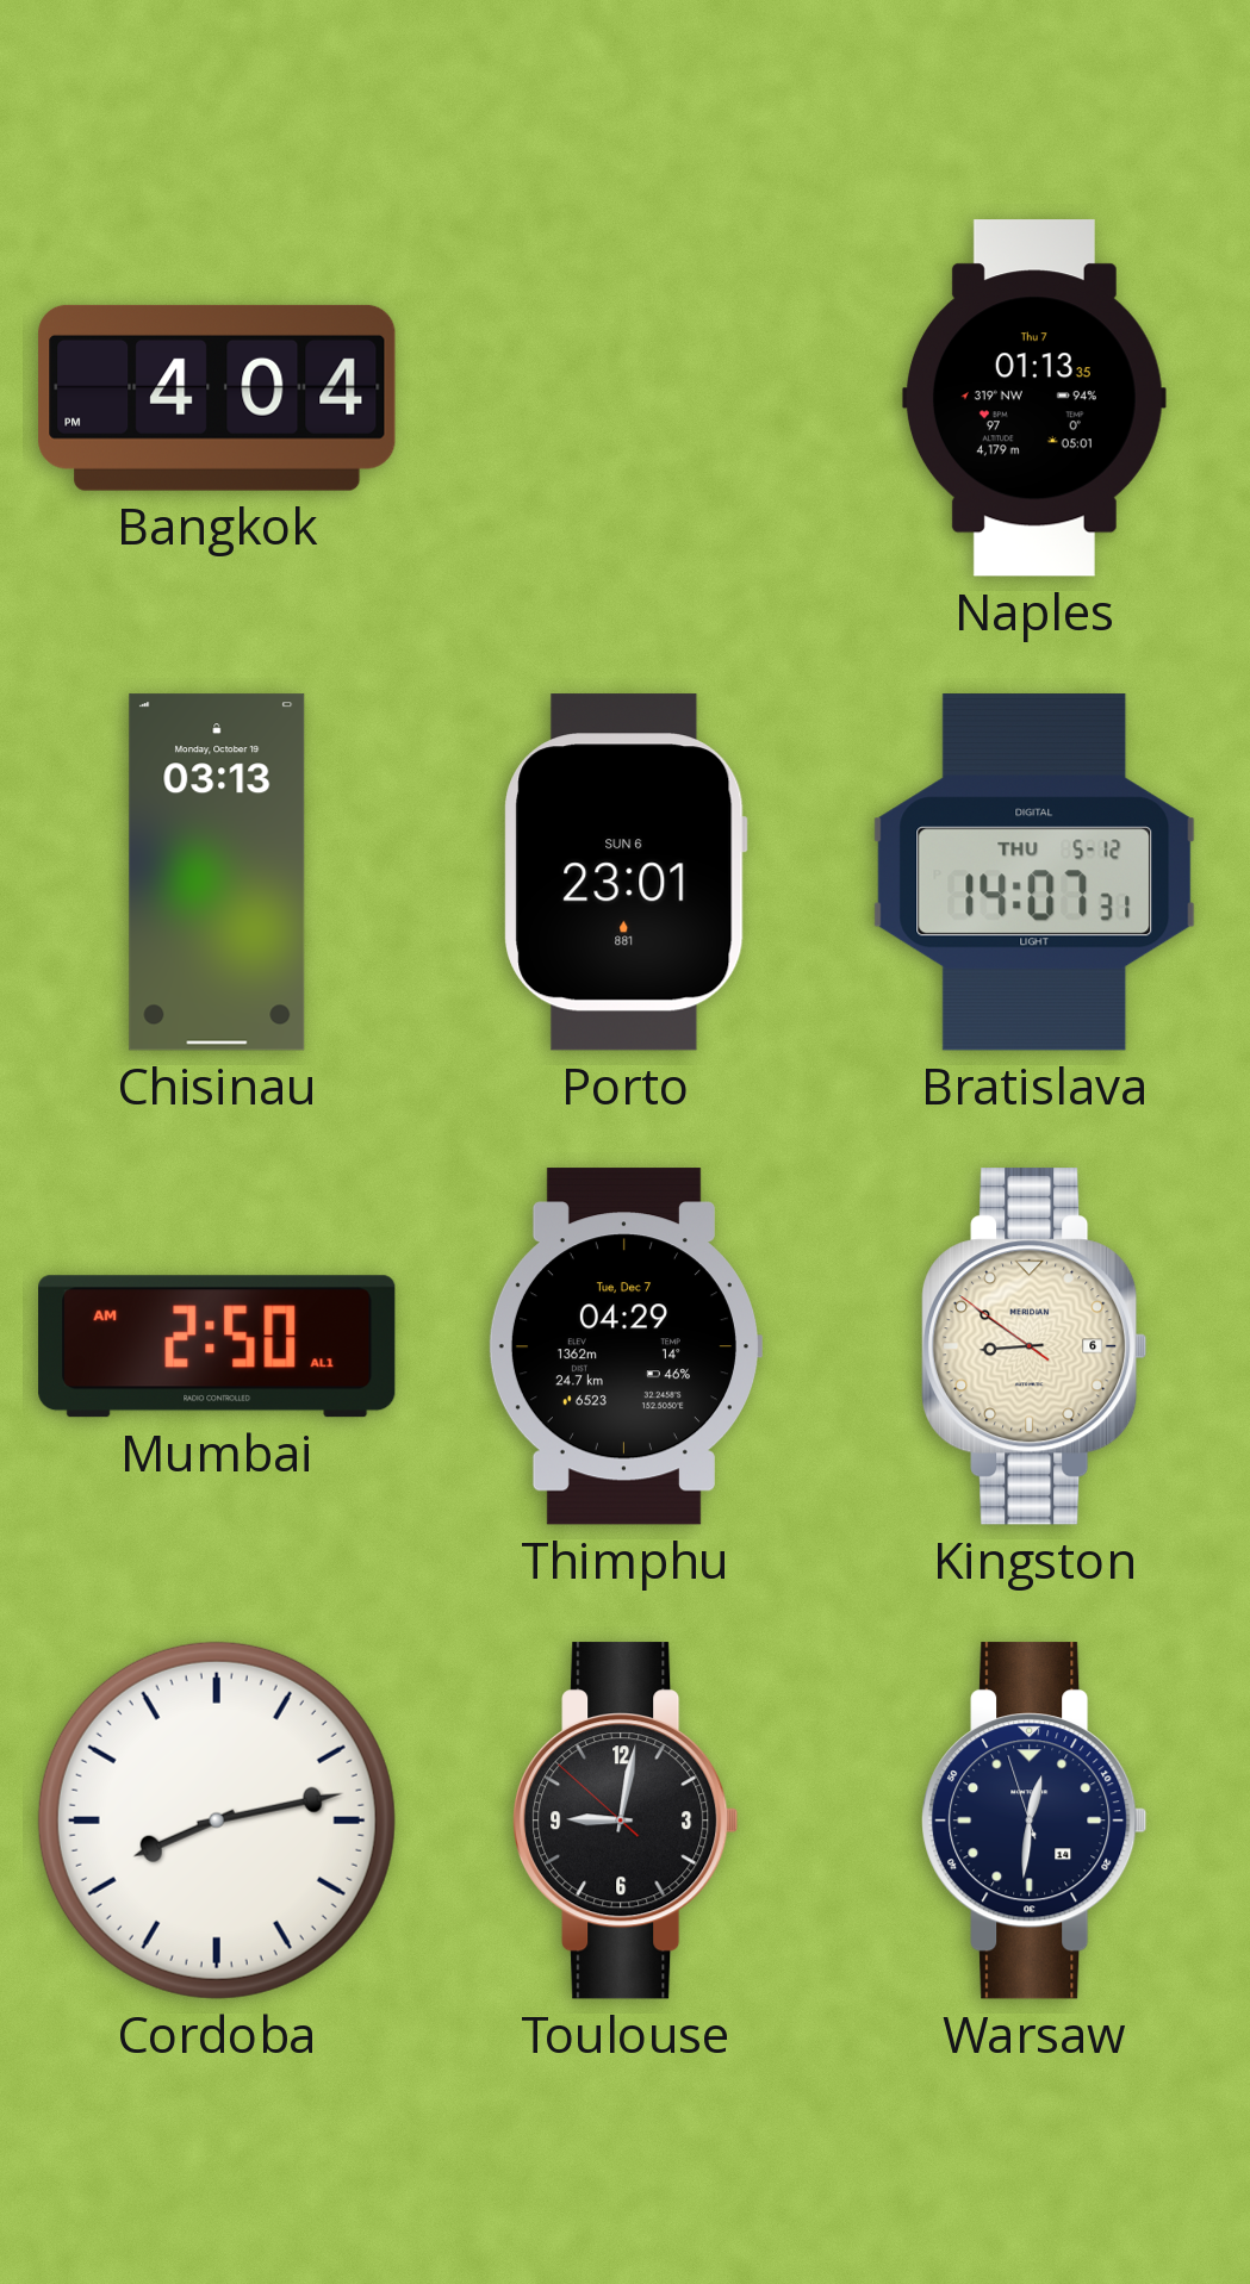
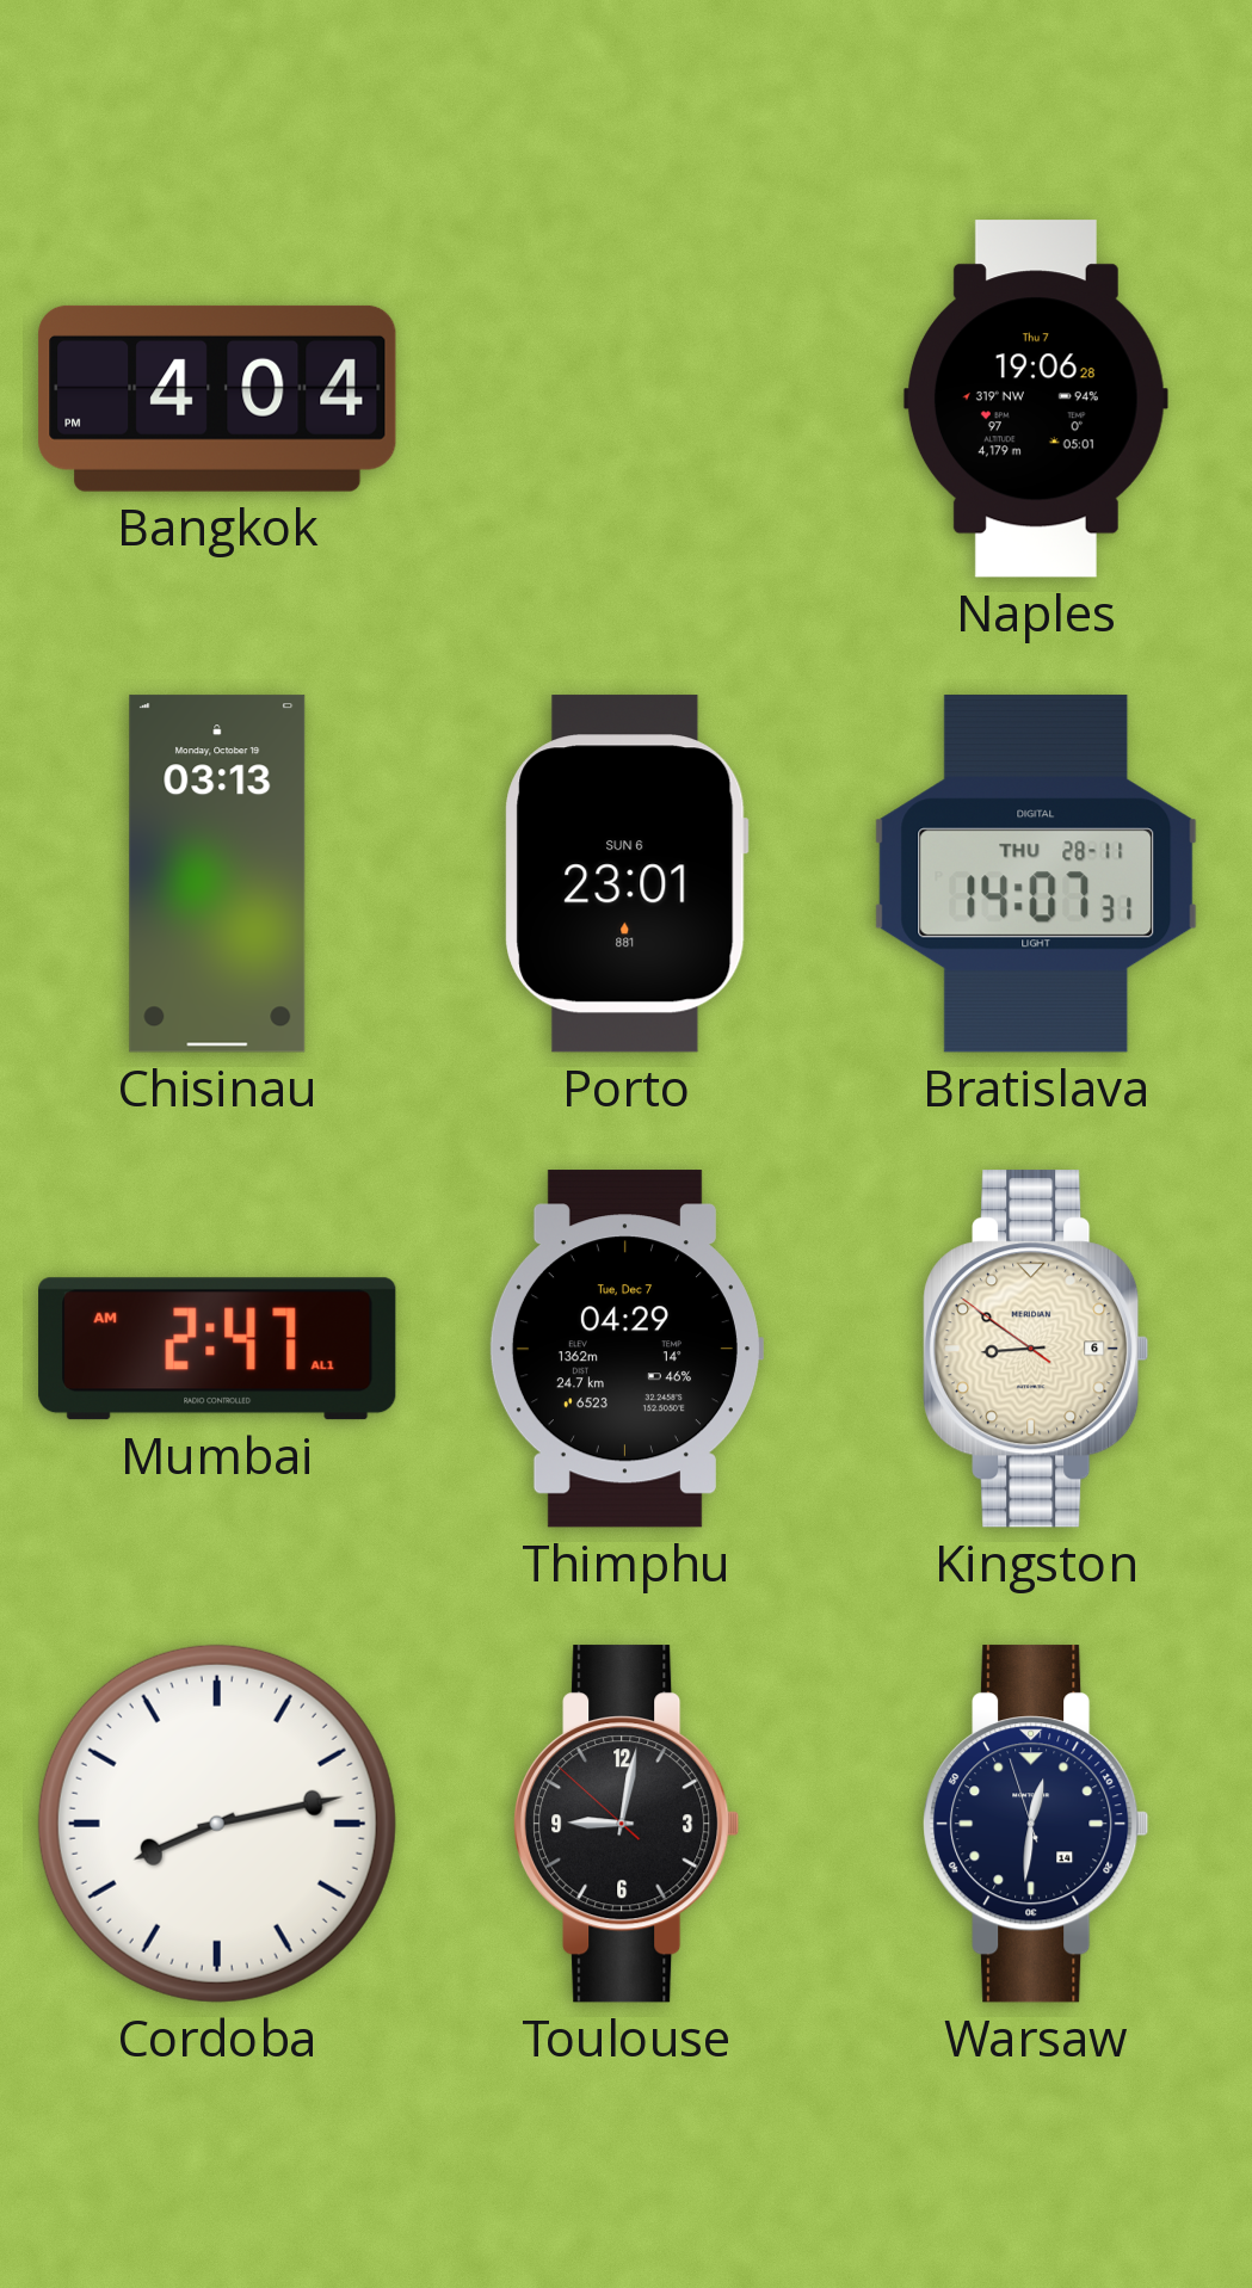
Naples: 01:13 -> 19:06 (1036, 399)
Bratislava date: THU 5-12 -> THU 28-11 (1036, 874)
Mumbai: 2:50 -> 2:47 (217, 1349)
